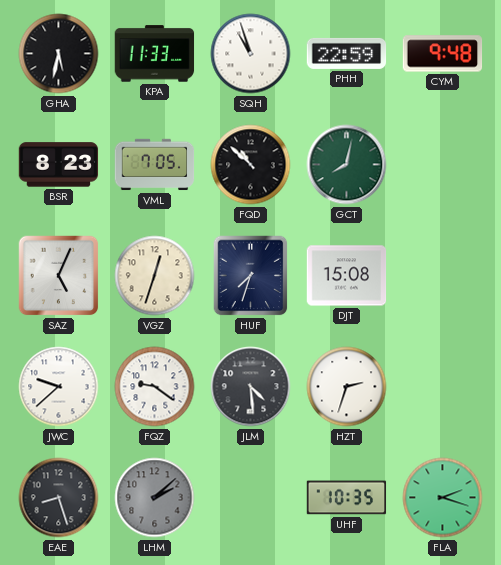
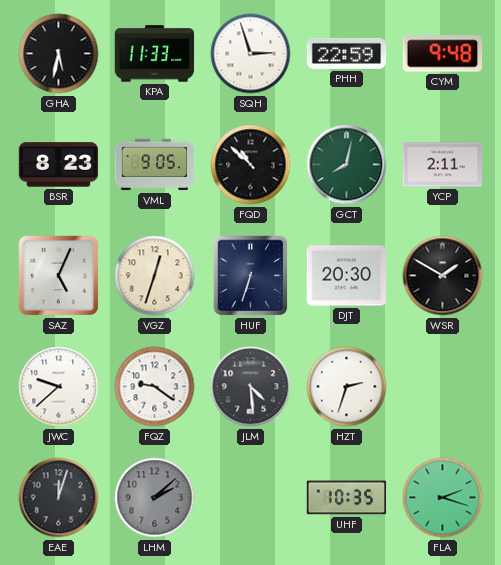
SQH: 10:57 -> 2:57 (251, 54)
VML: 7:05 -> 9:05 (155, 165)
YCP: none -> 2:11 (443, 165)
HUF: 7:33 -> 6:33 (251, 276)
DJT: 15:08 -> 20:30 (347, 276)
WSR: none -> 1:50 (443, 276)
EAE: 8:27 -> 12:03 (59, 498)
